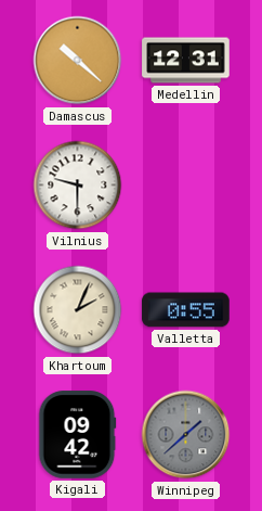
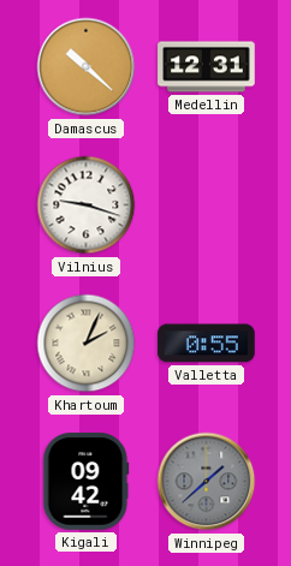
Vilnius: 9:30 -> 9:18 (87, 205)
